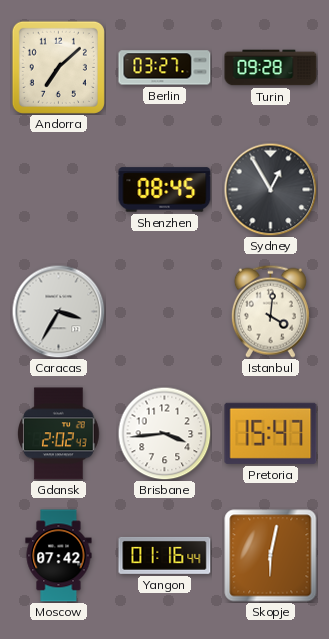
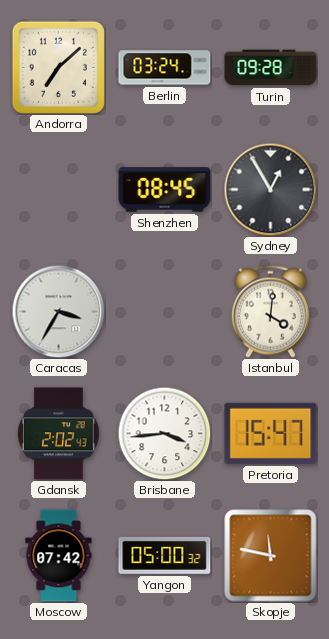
Berlin: 03:27 -> 03:24 (165, 68)
Yangon: 01:16 -> 05:00 (165, 555)
Skopje: 6:02 -> 11:47 (271, 556)
